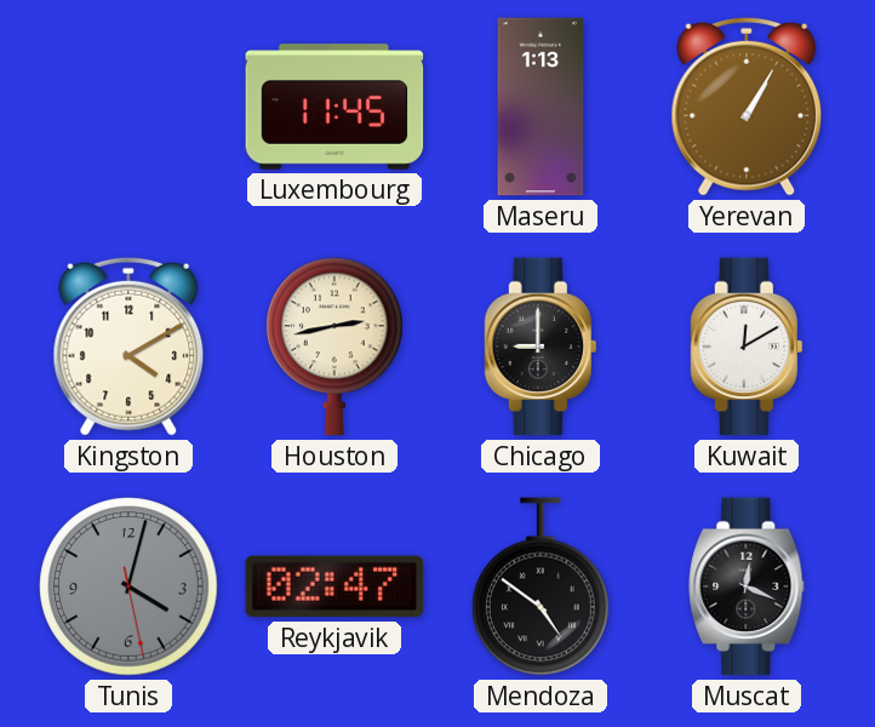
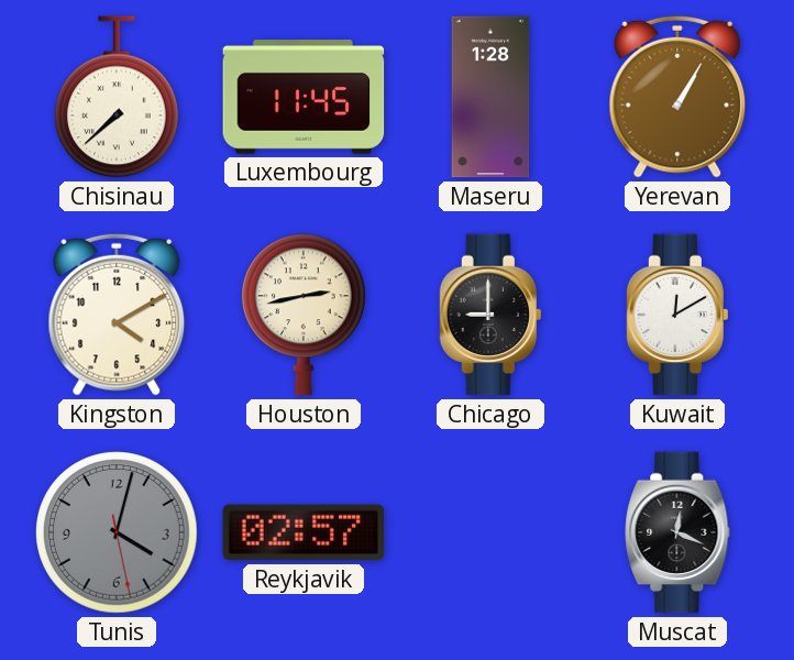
Chisinau: none -> 7:38 (118, 97)
Maseru: 1:13 -> 1:28 (490, 97)
Reykjavik: 02:47 -> 02:57 (304, 532)
Mendoza: 4:51 -> none (542, 586)
